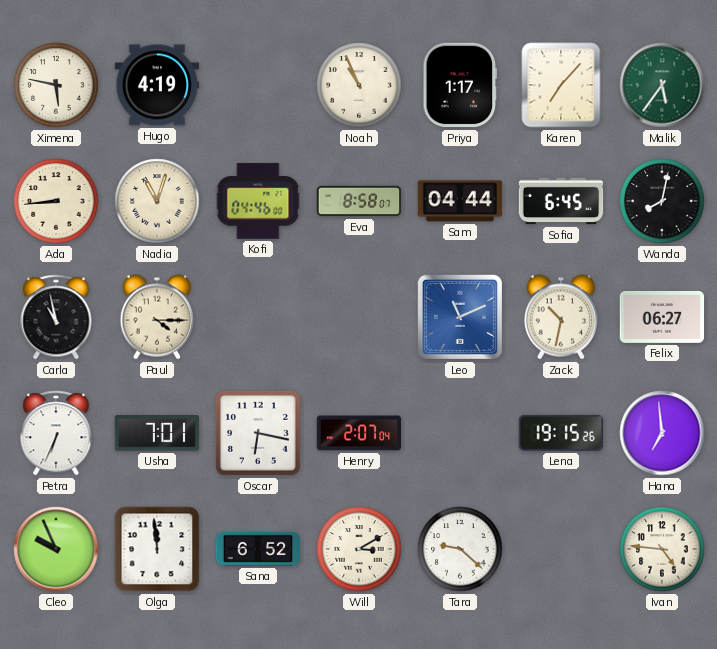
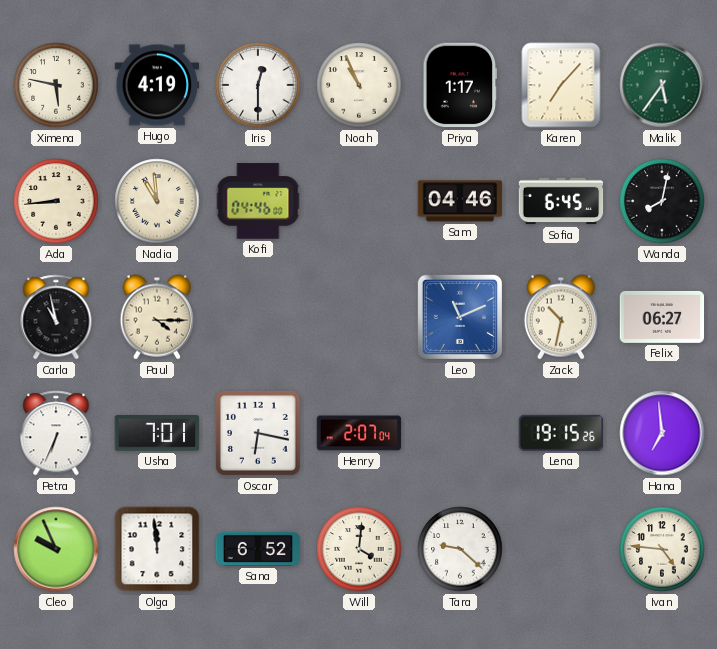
Iris: none -> 12:30 (258, 85)
Nadia: 11:03 -> 10:59 (157, 201)
Eva: 8:58 -> none (359, 201)
Sam: 04:44 -> 04:46 (460, 201)
Will: 3:10 -> 4:01 (359, 549)
